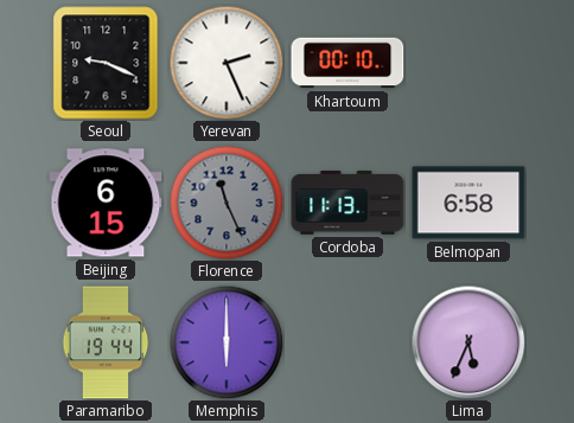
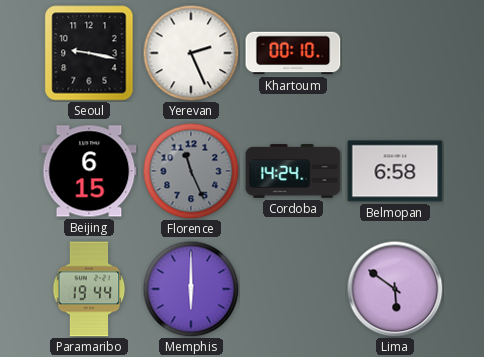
Seoul: 9:19 -> 9:17 (89, 53)
Cordoba: 11:13 -> 14:24 (293, 171)
Lima: 5:34 -> 5:51 (395, 289)
